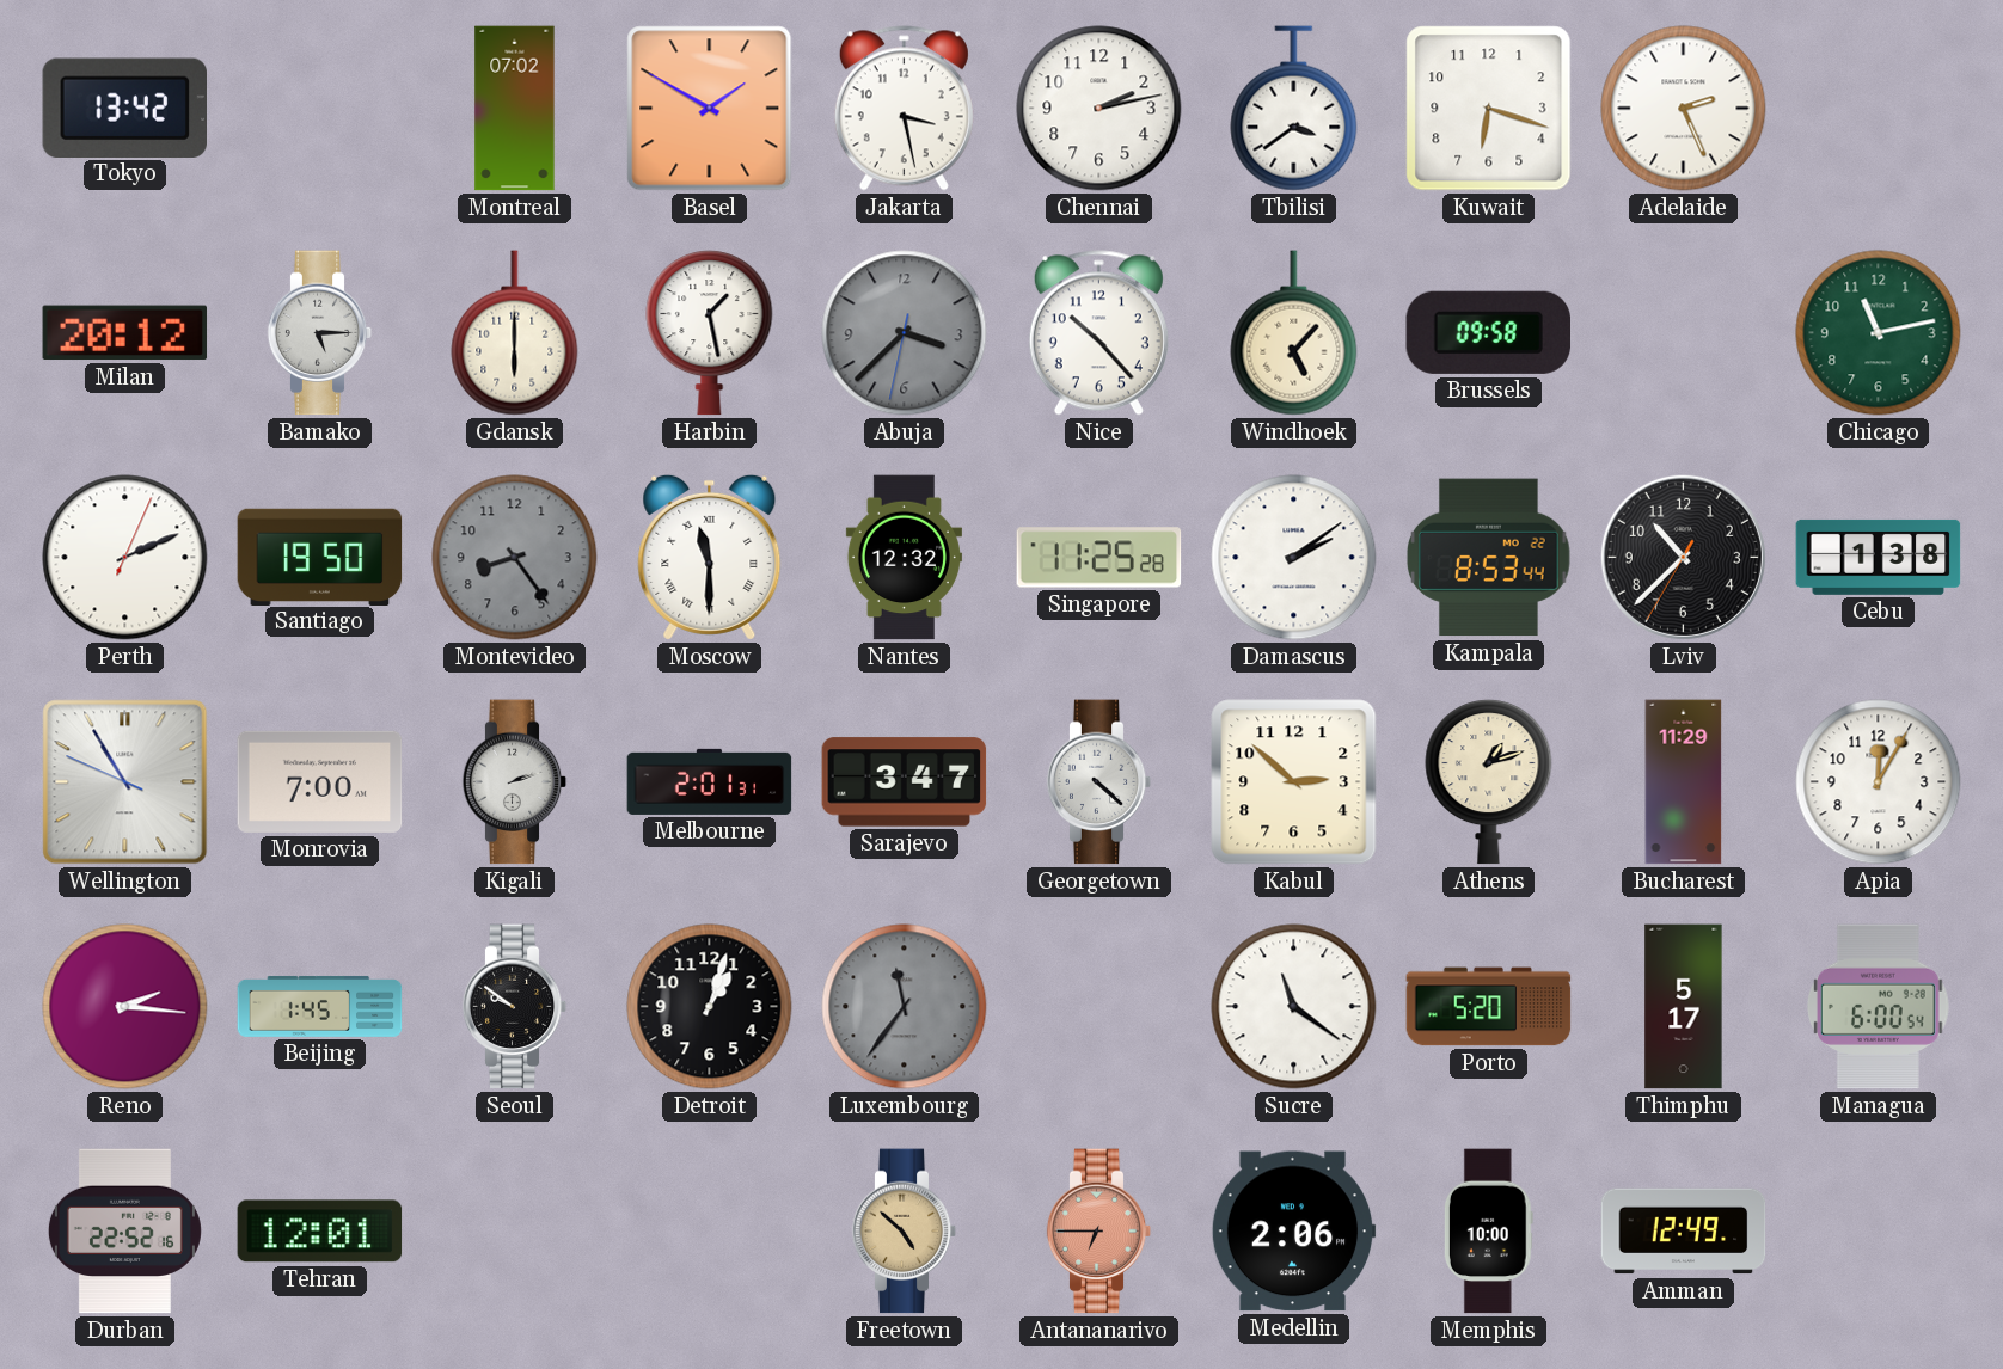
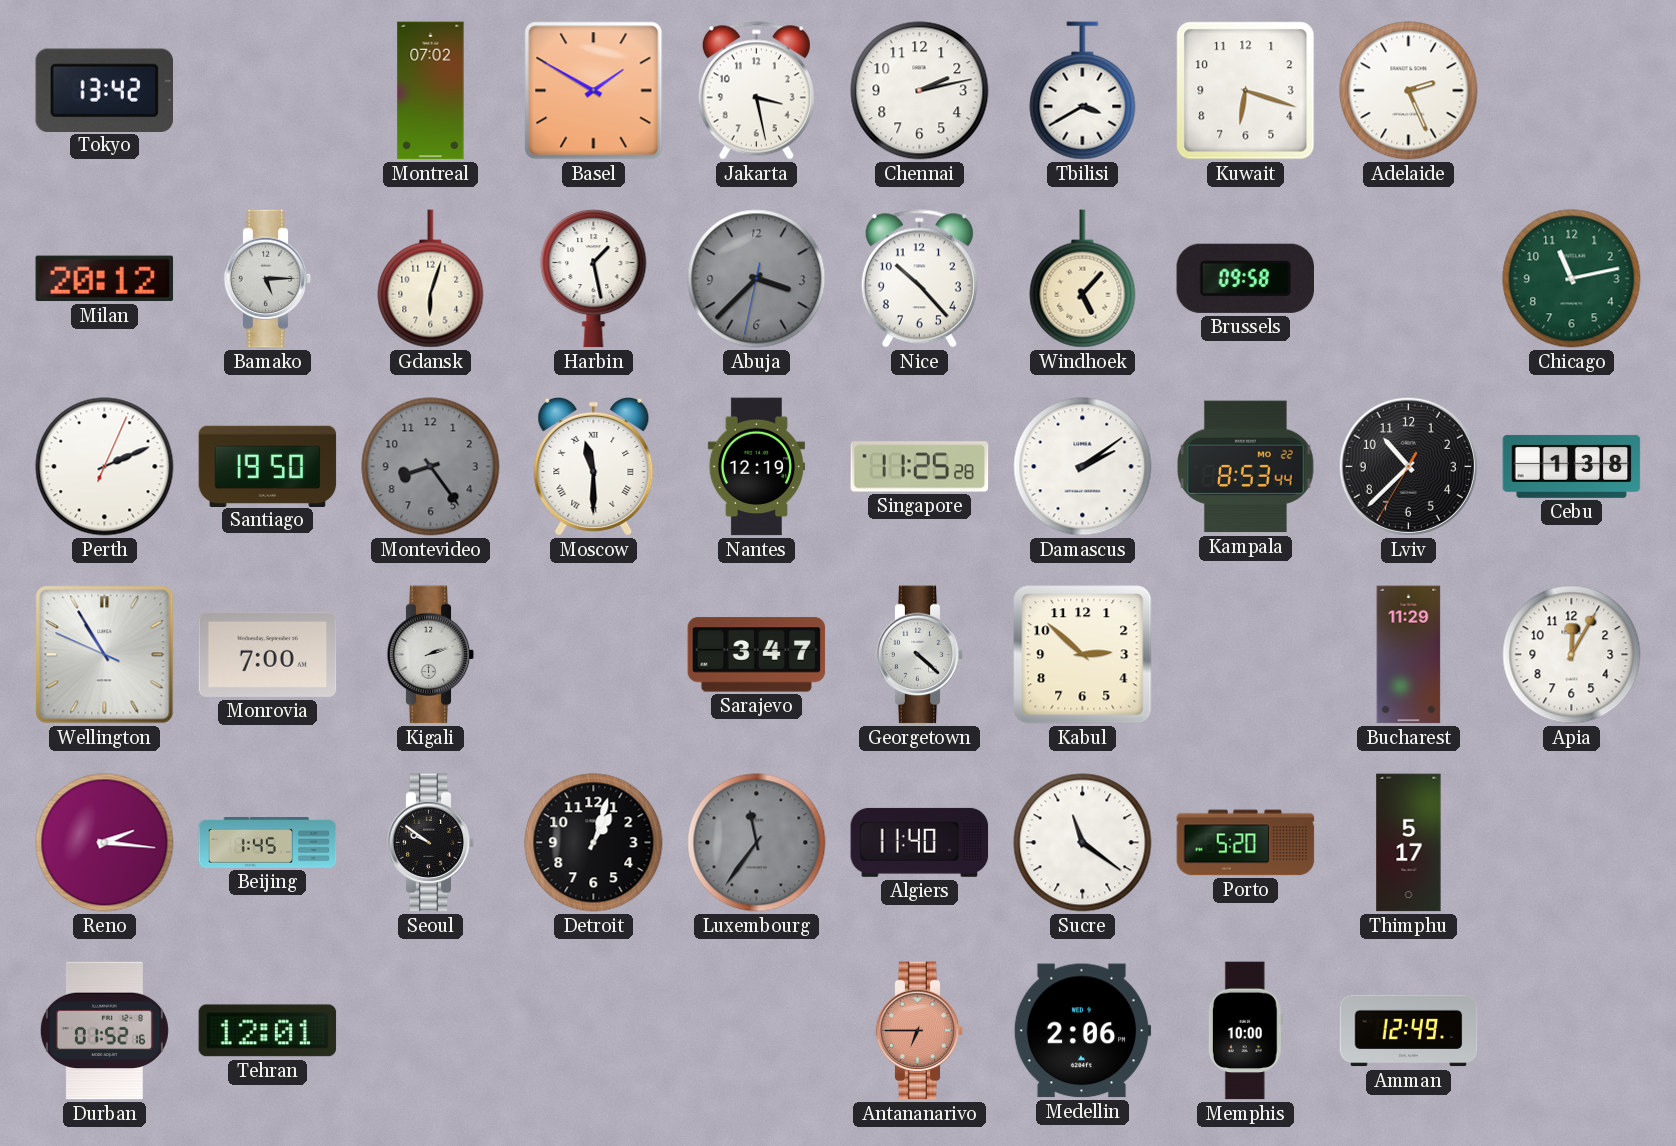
Tbilisi: 3:39 -> 3:40 (1083, 91)
Gdansk: 6:00 -> 6:03 (431, 279)
Nantes: 12:32 -> 12:19 (756, 467)
Melbourne: 2:01 -> none (710, 781)
Athens: 1:12 -> none (1489, 782)
Algiers: none -> 11:40 (920, 842)
Managua: 6:00 -> none (1878, 1007)
Durban: 22:52 -> 01:52 (104, 1031)
Freetown: 4:52 -> none (905, 1232)
